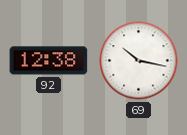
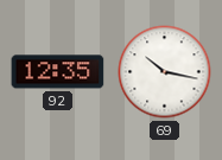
92: 12:38 -> 12:35 (58, 72)
